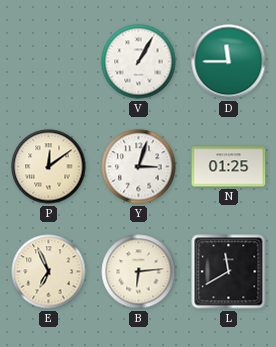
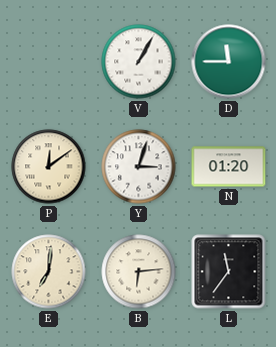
N: 01:25 -> 01:20 (229, 167)
E: 6:56 -> 7:01 (49, 272)
L: 11:40 -> 11:36 (229, 272)
